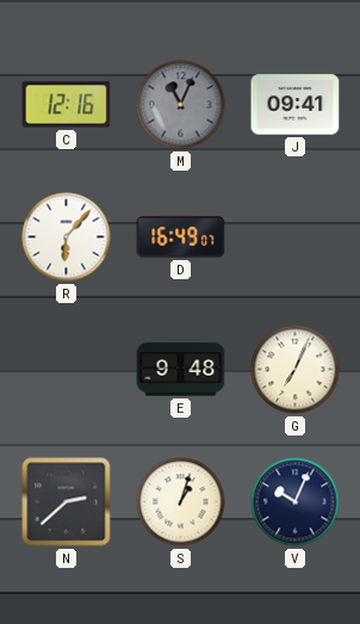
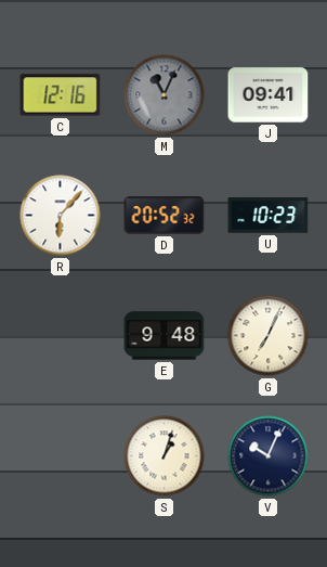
D: 16:49 -> 20:52 (165, 216)
U: none -> 10:23 (269, 216)
N: 2:38 -> none (67, 502)
